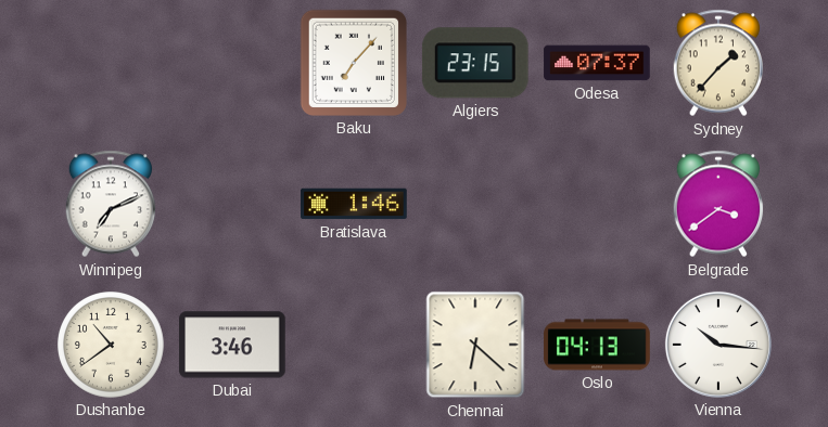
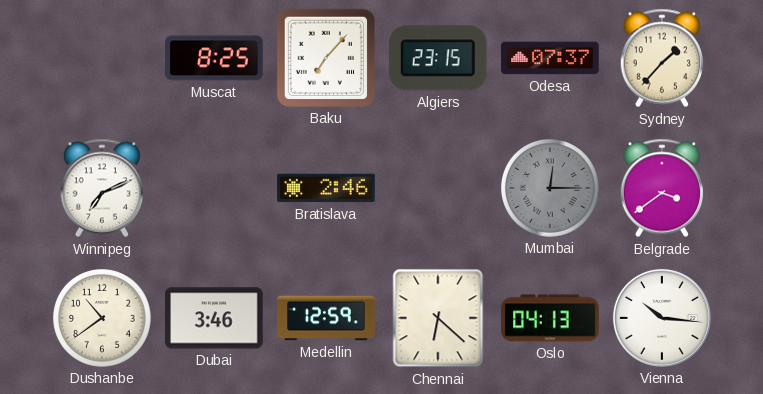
Muscat: none -> 8:25 (214, 58)
Bratislava: 1:46 -> 2:46 (326, 188)
Mumbai: none -> 12:15 (551, 189)
Medellin: none -> 12:59 (326, 318)
